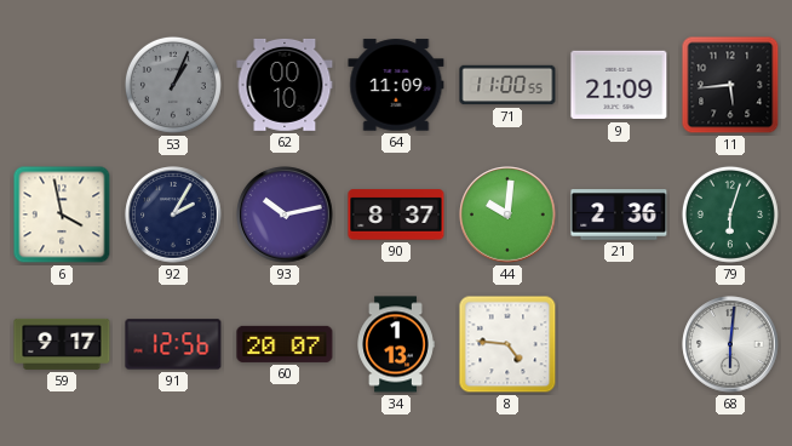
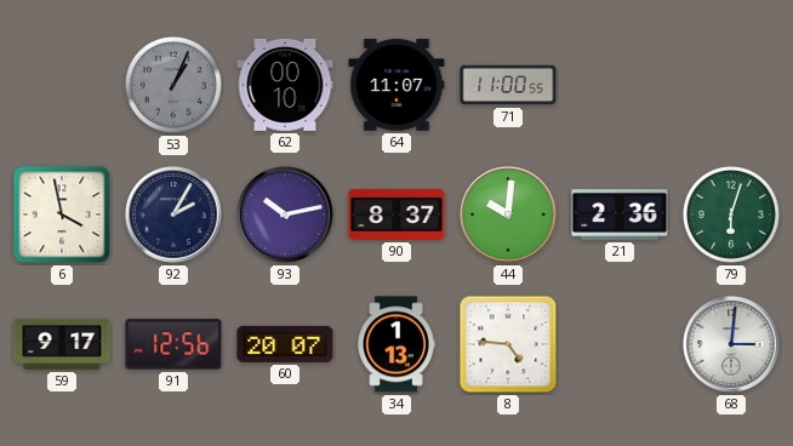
64: 11:09 -> 11:07 (396, 85)
9: 21:09 -> none (619, 85)
11: 5:44 -> none (730, 85)
68: 6:01 -> 3:01 (731, 344)
